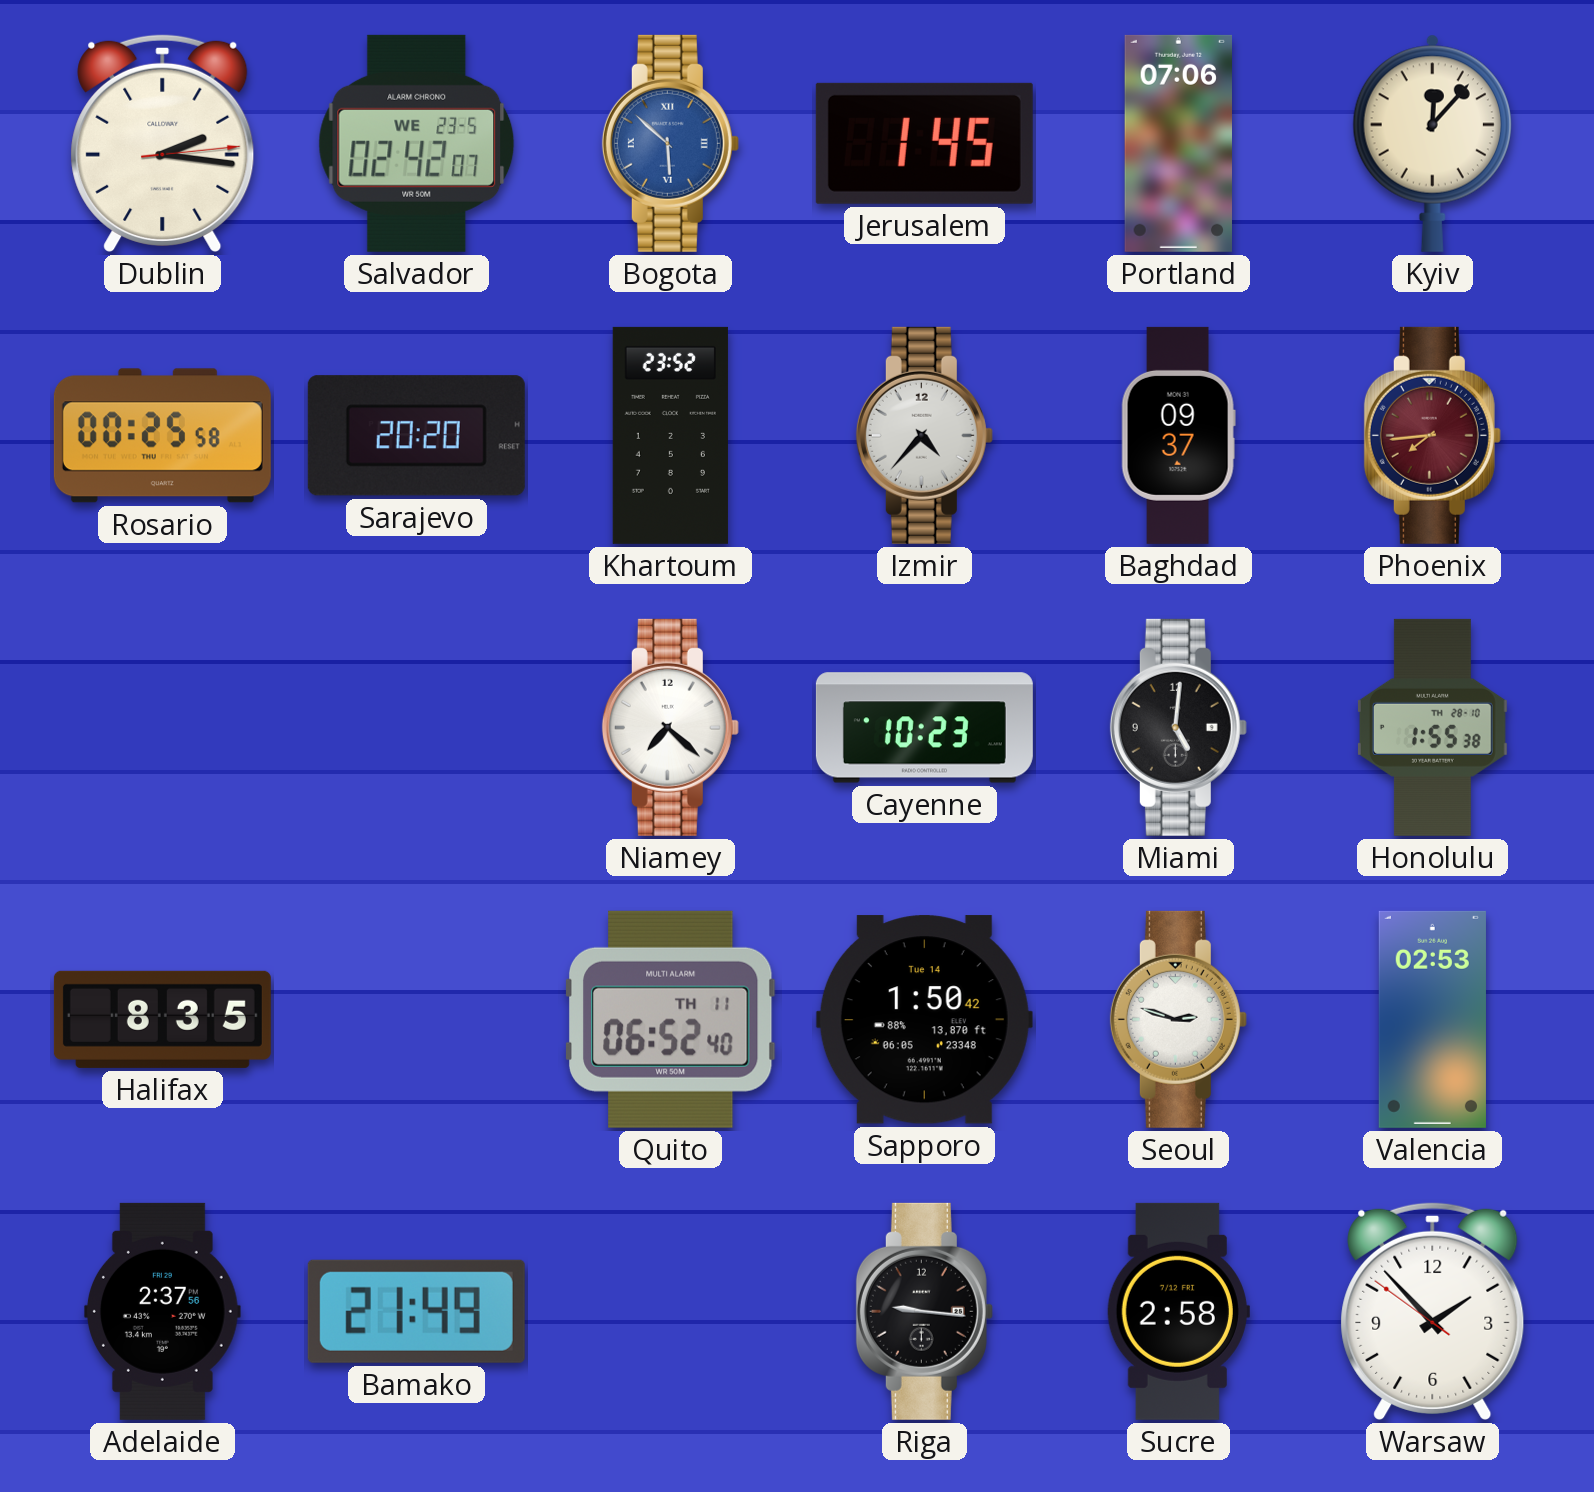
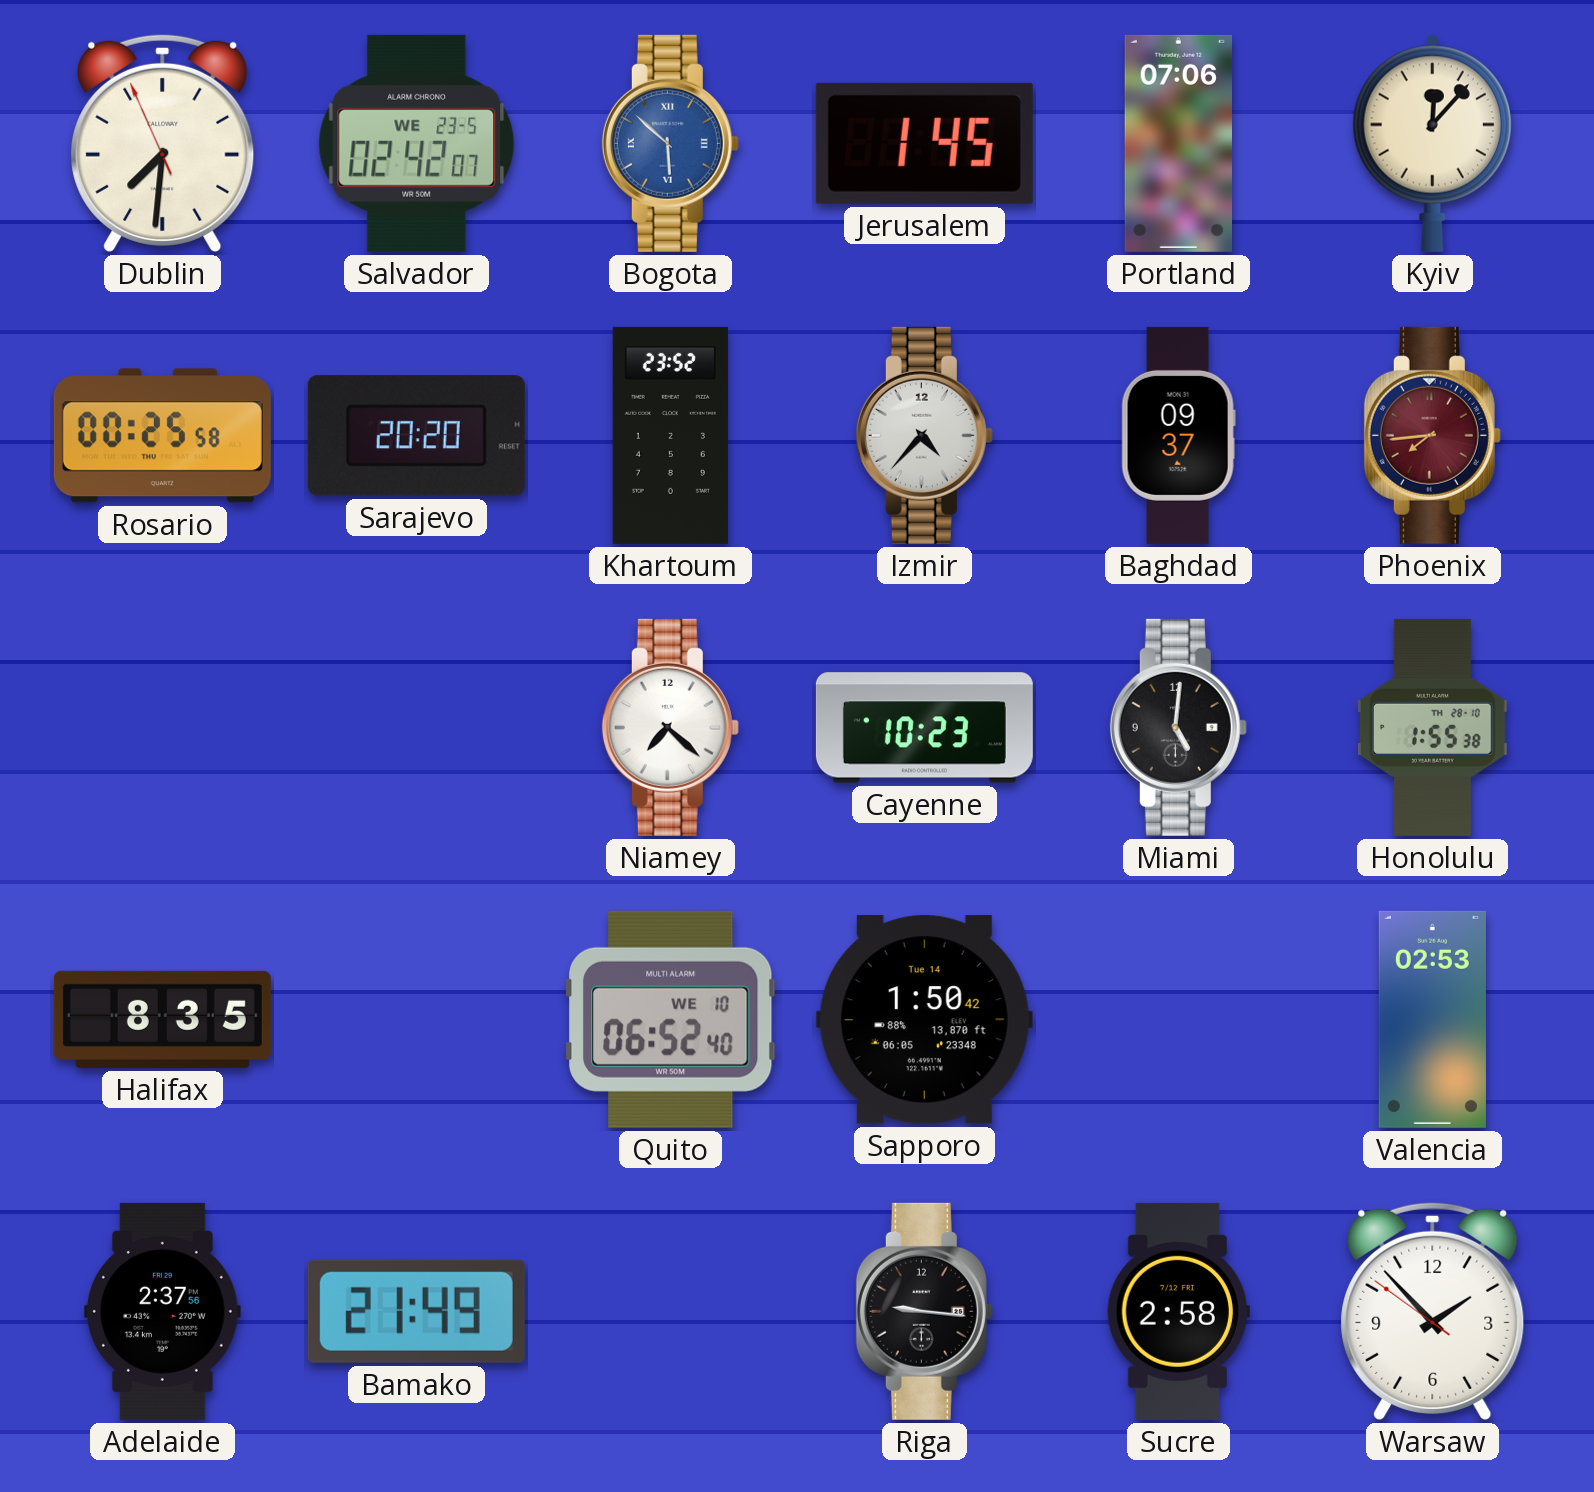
Dublin: 2:16 -> 7:30 (163, 143)
Quito date: TH 11 -> WE 10 (671, 1019)
Seoul: 2:48 -> none (1178, 1019)
